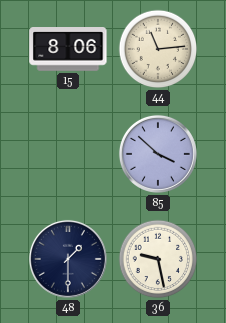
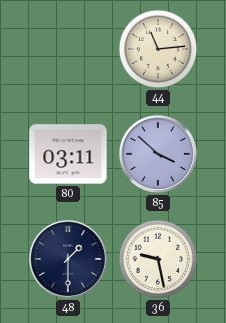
15: 8:06 -> none (68, 50)
80: none -> 03:11 (68, 154)
